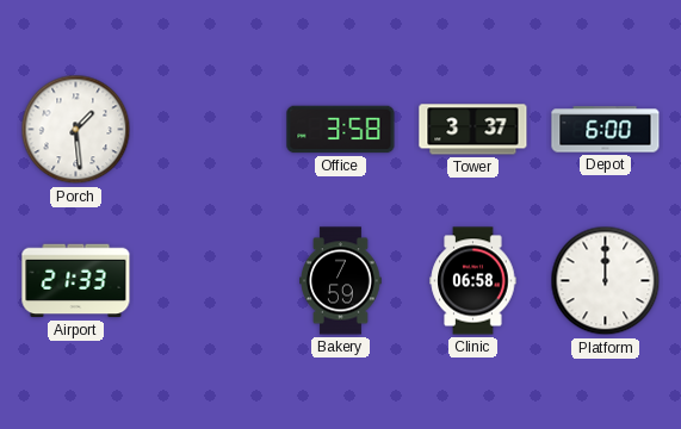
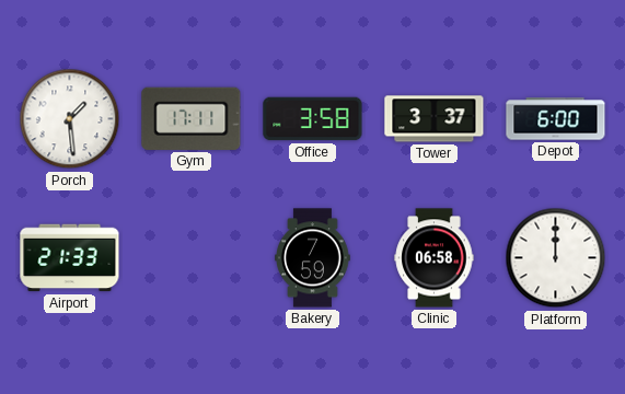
Gym: none -> 17:11 (192, 118)
